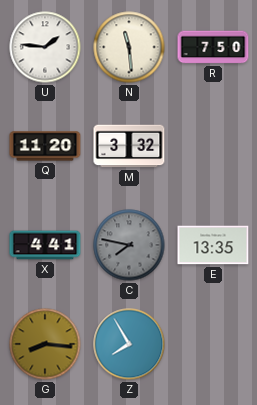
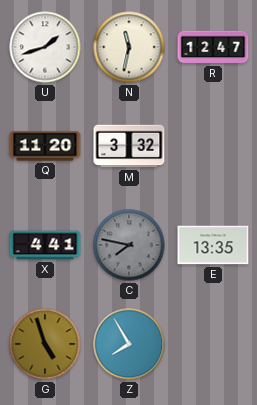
U: 1:46 -> 1:42 (45, 47)
N: 11:29 -> 11:32 (129, 47)
R: 7:50 -> 12:47 (213, 47)
G: 8:16 -> 4:57 (45, 344)
